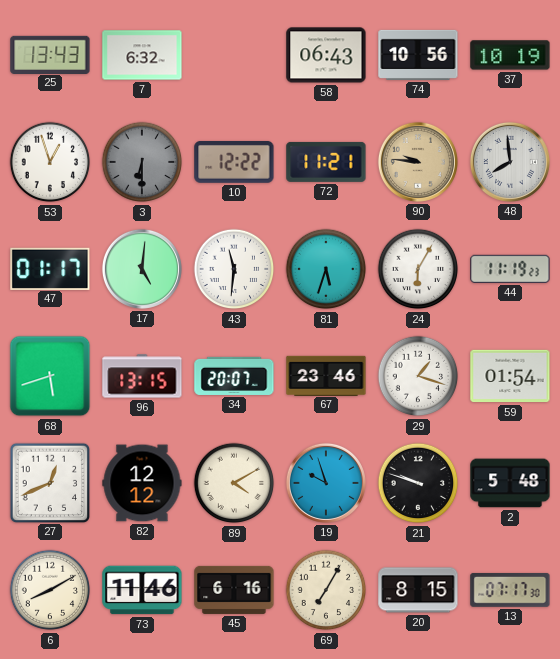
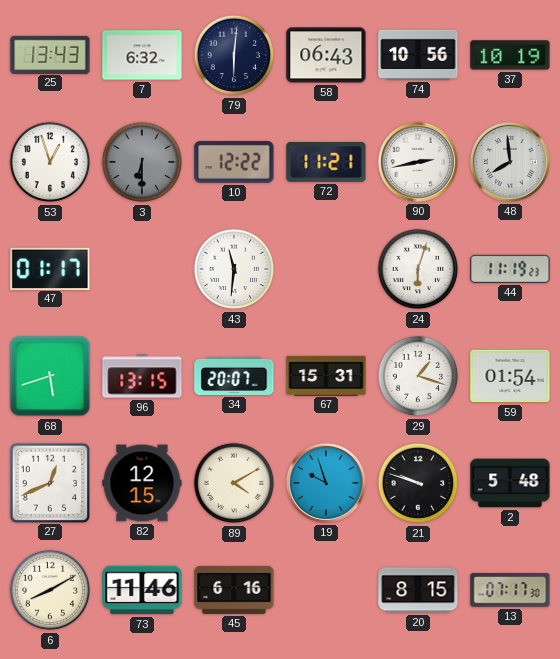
79: none -> 6:01 (234, 55)
90: 9:46 -> 2:43 (418, 162)
90 dial: champagne -> white (418, 162)
17: 5:01 -> none (142, 269)
81: 5:33 -> none (326, 269)
24: 6:05 -> 6:03 (418, 269)
67: 23:46 -> 15:31 (326, 375)
82: 12:12 -> 12:15 (142, 483)
69: 7:05 -> none (326, 590)
